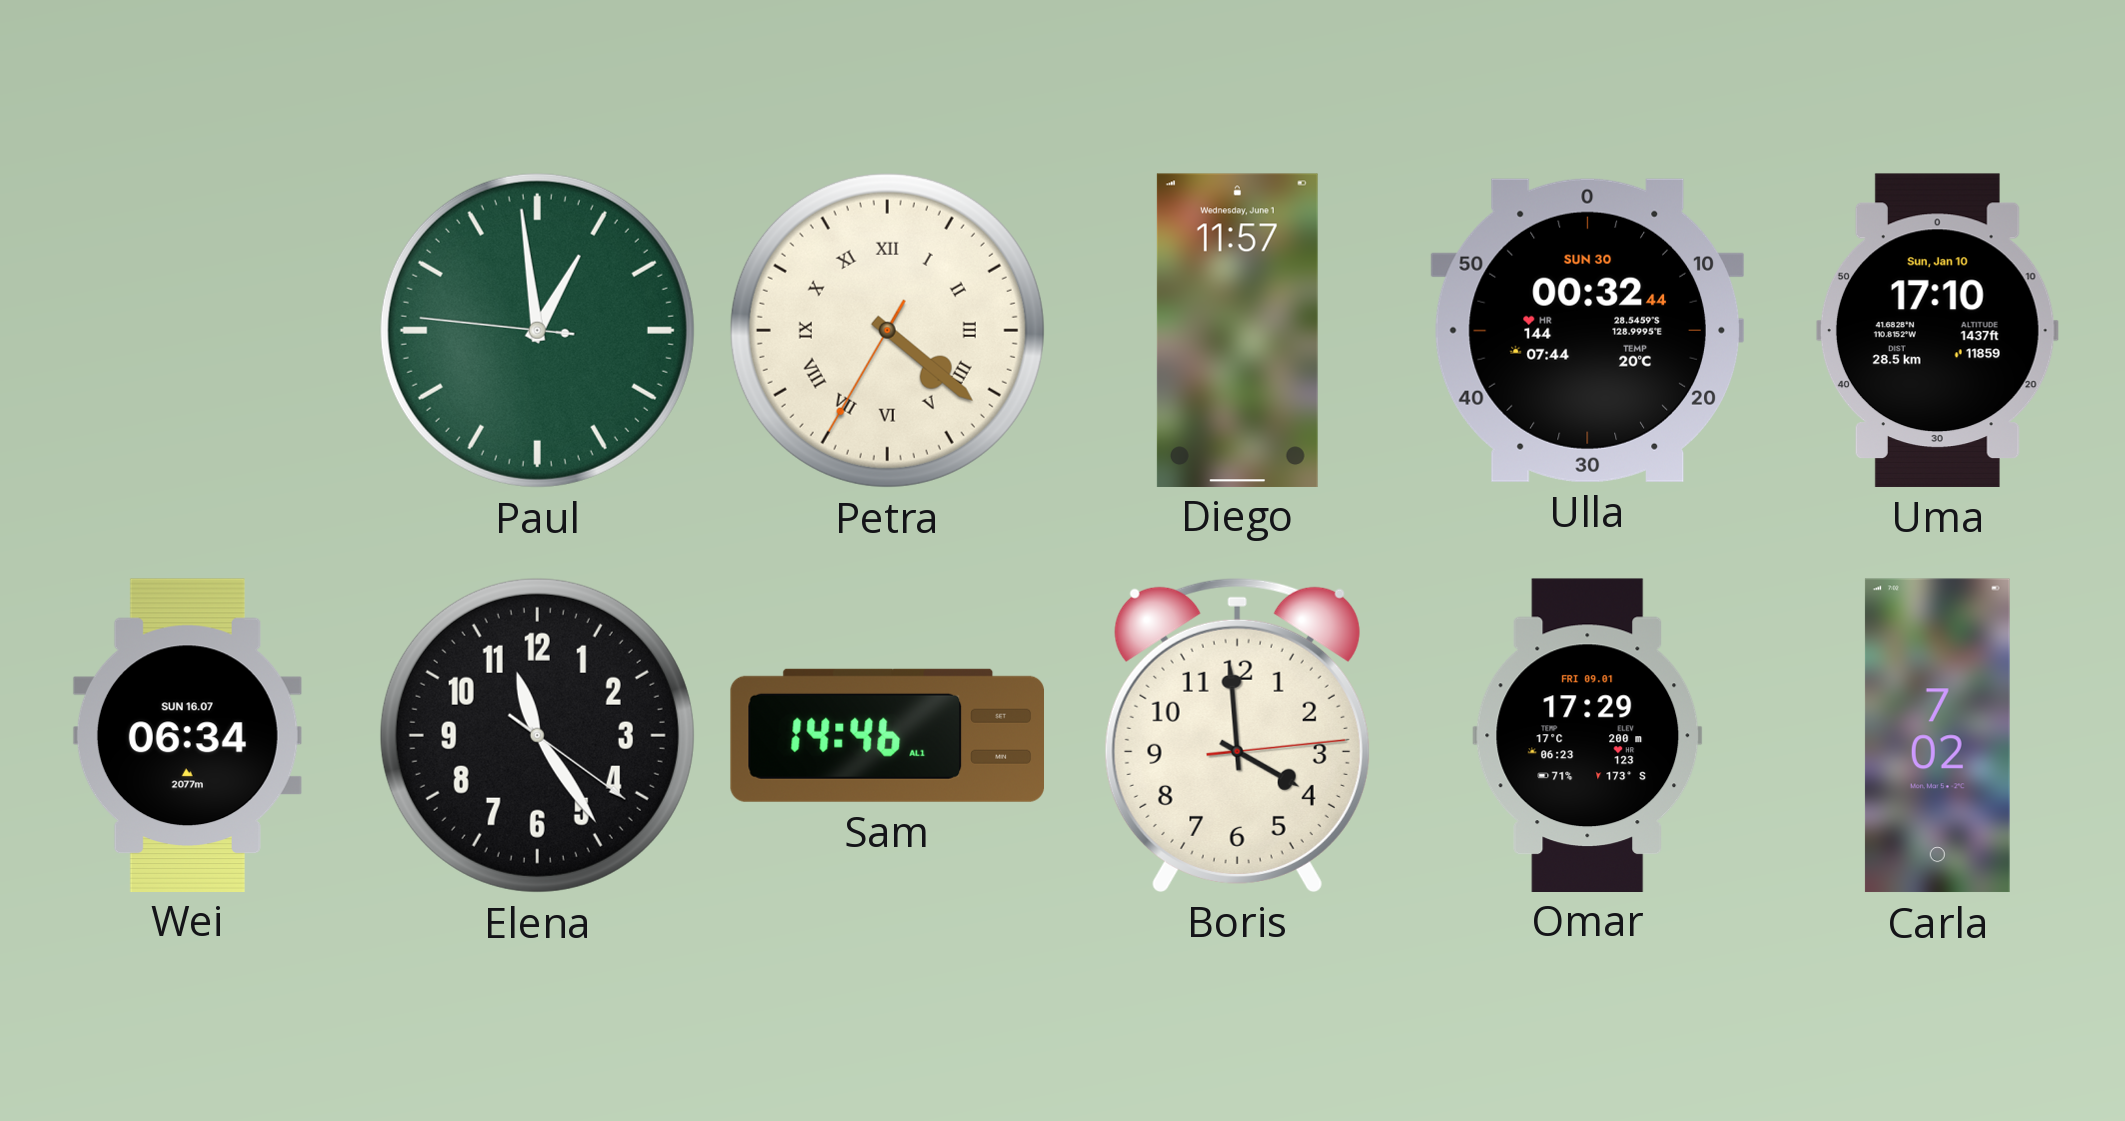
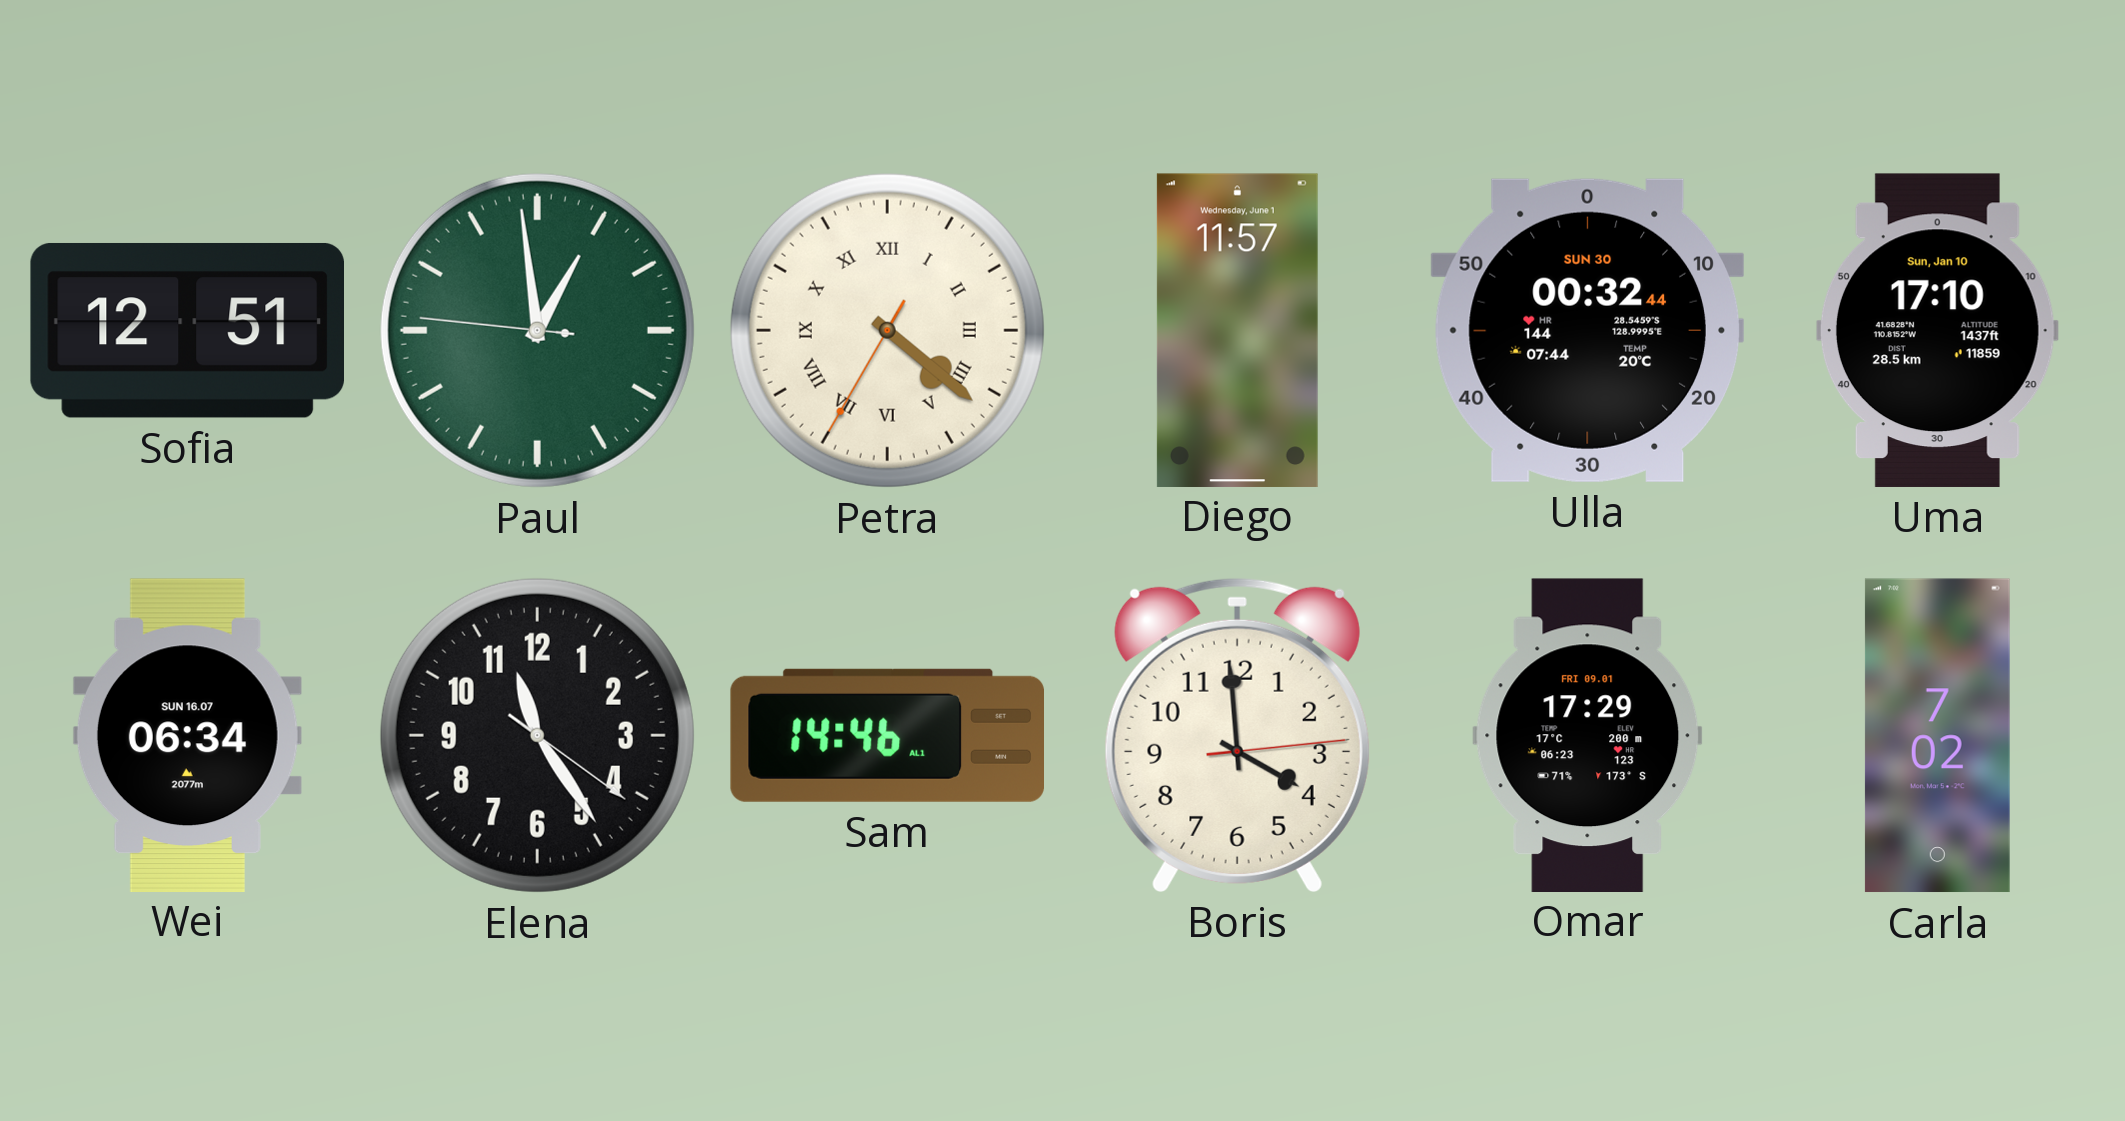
Sofia: none -> 12:51 (187, 330)
